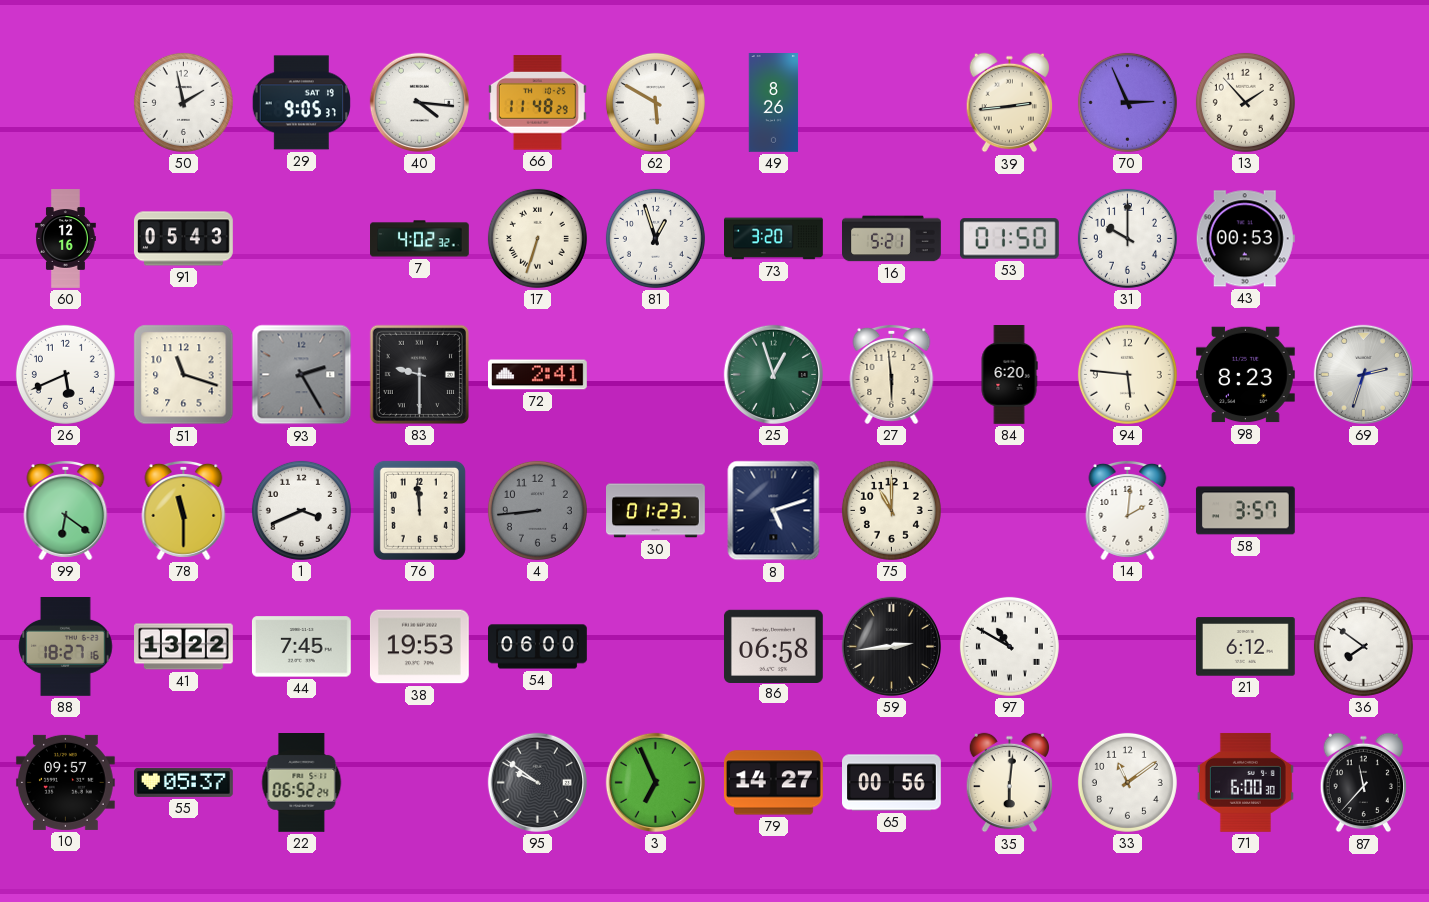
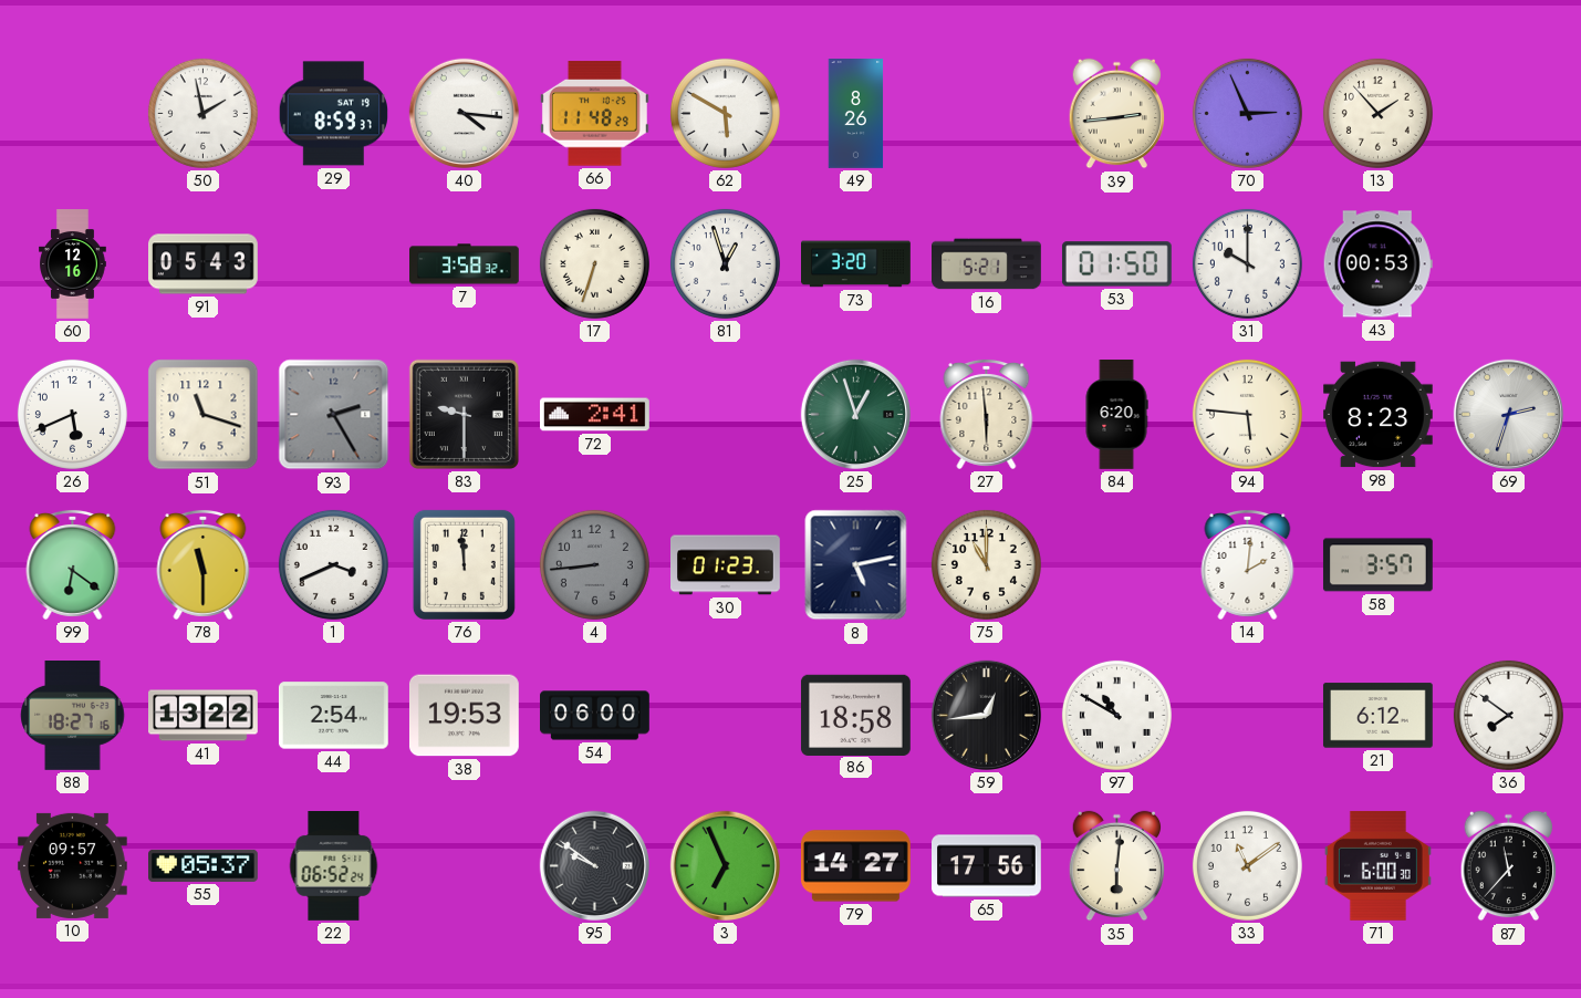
29: 9:05 -> 8:59 (333, 114)
7: 4:02 -> 3:58 (465, 264)
8: 5:12 -> 5:13 (856, 565)
44: 7:45 -> 2:54 (333, 716)
86: 06:58 -> 18:58 (855, 715)
59: 2:44 -> 12:44 (986, 715)
65: 00:56 -> 17:56 (987, 866)
